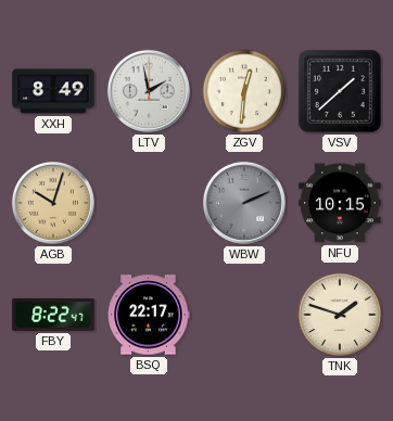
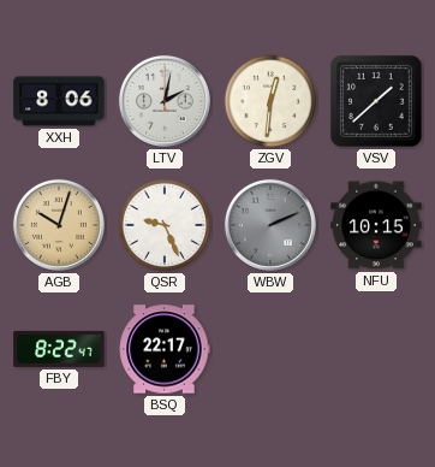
XXH: 8:49 -> 8:06 (59, 101)
LTV: 1:58 -> 2:02 (165, 101)
QSR: none -> 9:26 (165, 225)
TNK: 1:48 -> none (340, 315)
